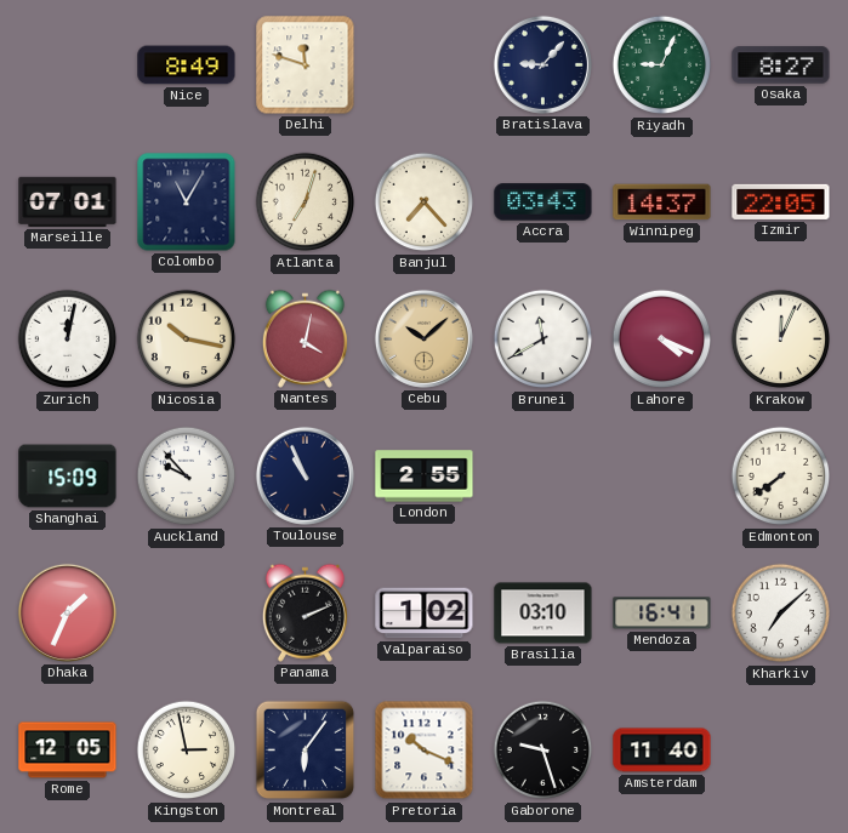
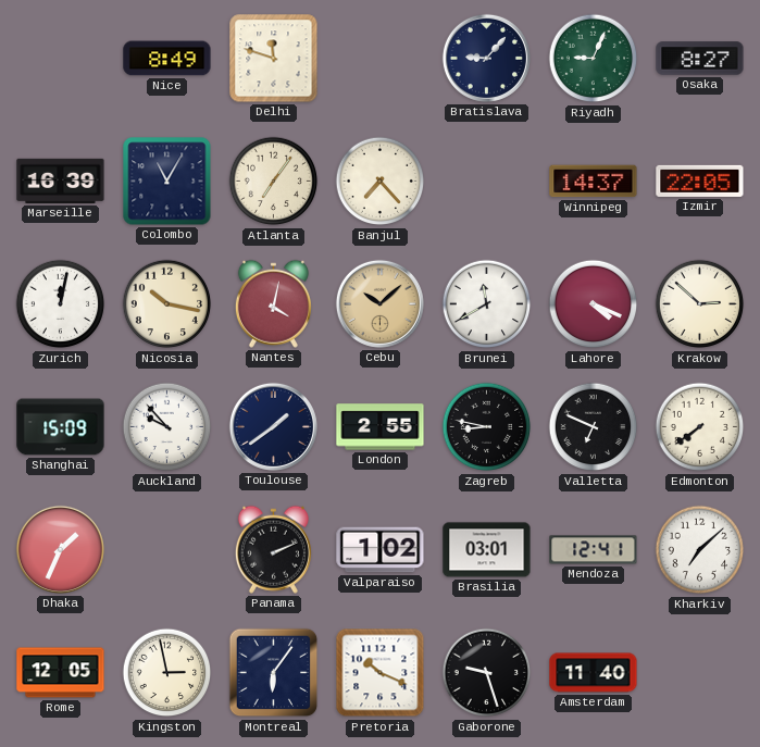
Marseille: 07:01 -> 16:39 (61, 180)
Atlanta: 7:03 -> 7:06 (274, 182)
Accra: 03:43 -> none (543, 202)
Krakow: 12:04 -> 2:52 (700, 304)
Toulouse: 10:56 -> 1:39 (273, 426)
Zagreb: none -> 8:47 (487, 427)
Valletta: none -> 6:49 (594, 427)
Brasilia: 03:10 -> 03:01 (487, 550)
Mendoza: 16:41 -> 12:41 (594, 550)
